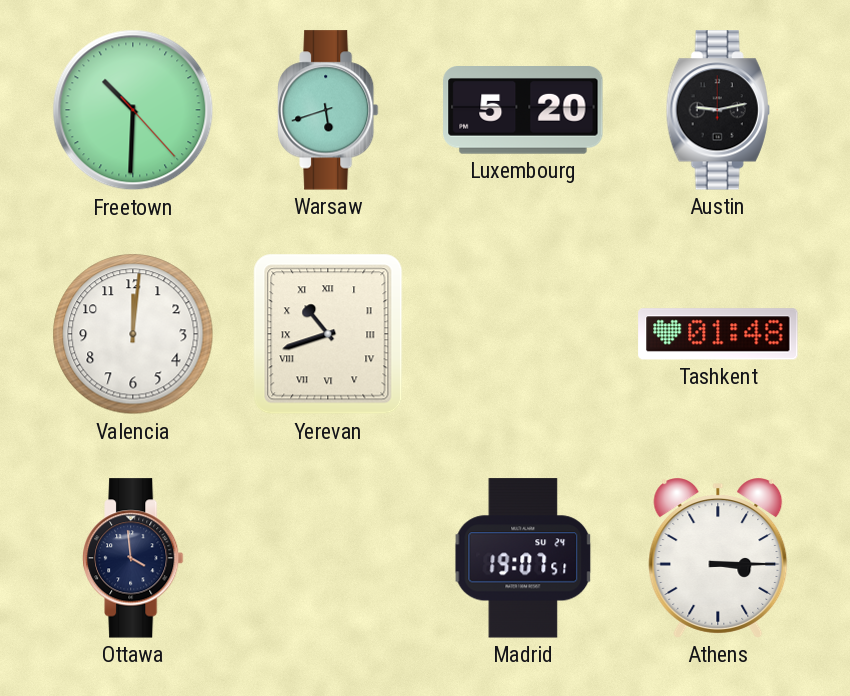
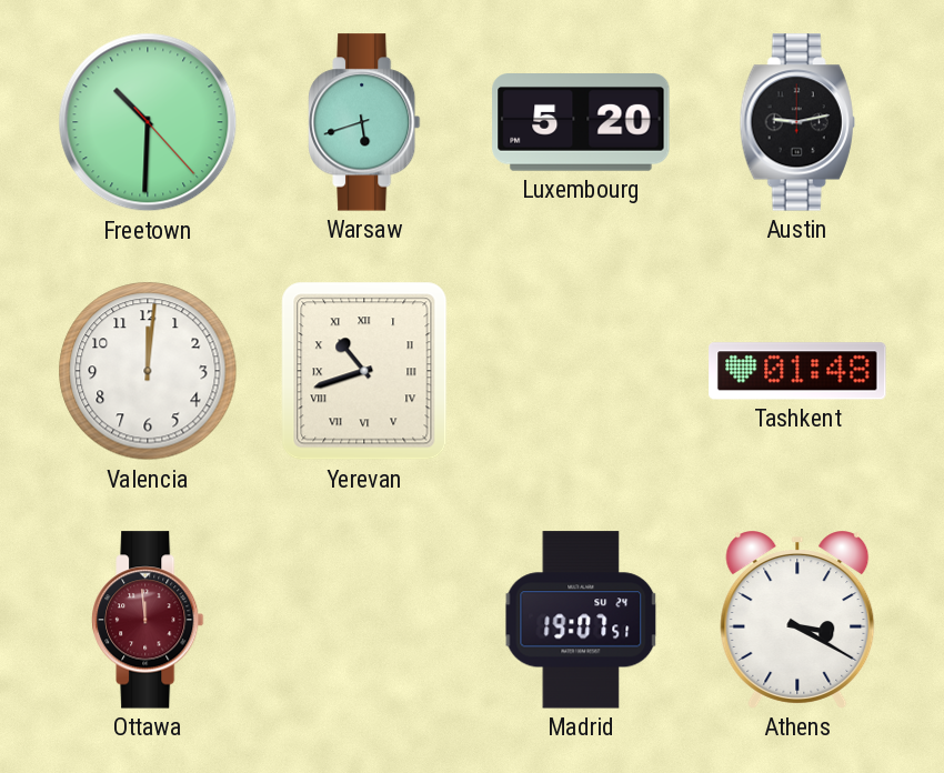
Ottawa: 3:59 -> 11:59 (148, 620)
Ottawa dial: navy -> burgundy (148, 620)
Athens: 3:15 -> 3:20 (797, 620)
